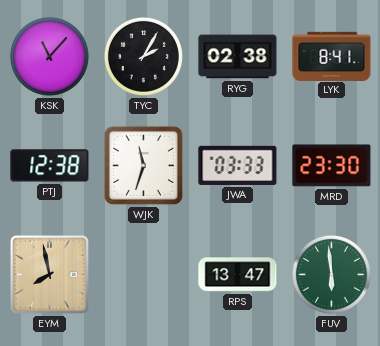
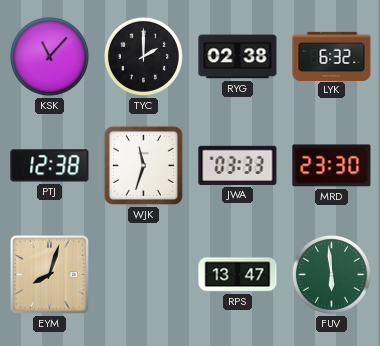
TYC: 2:05 -> 2:00 (143, 56)
LYK: 8:41 -> 6:32 (332, 56)
EYM: 7:58 -> 8:03 (49, 274)
